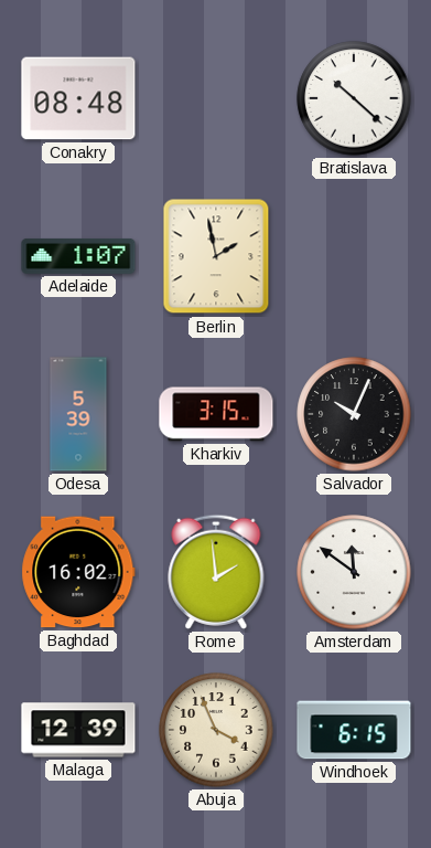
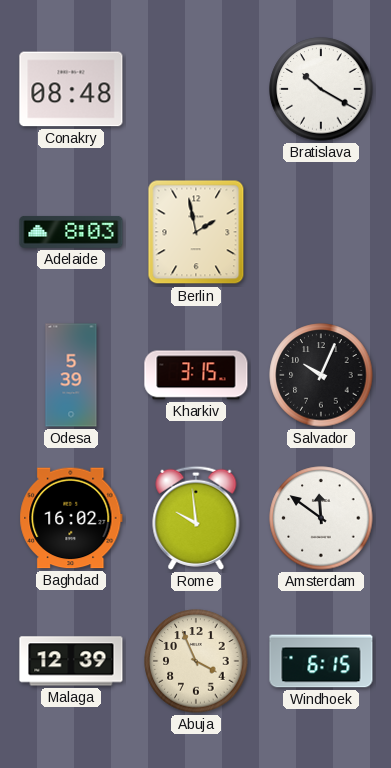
Bratislava: 10:22 -> 10:20 (321, 89)
Adelaide: 1:07 -> 8:03 (71, 232)
Rome: 1:59 -> 9:59 (196, 518)
